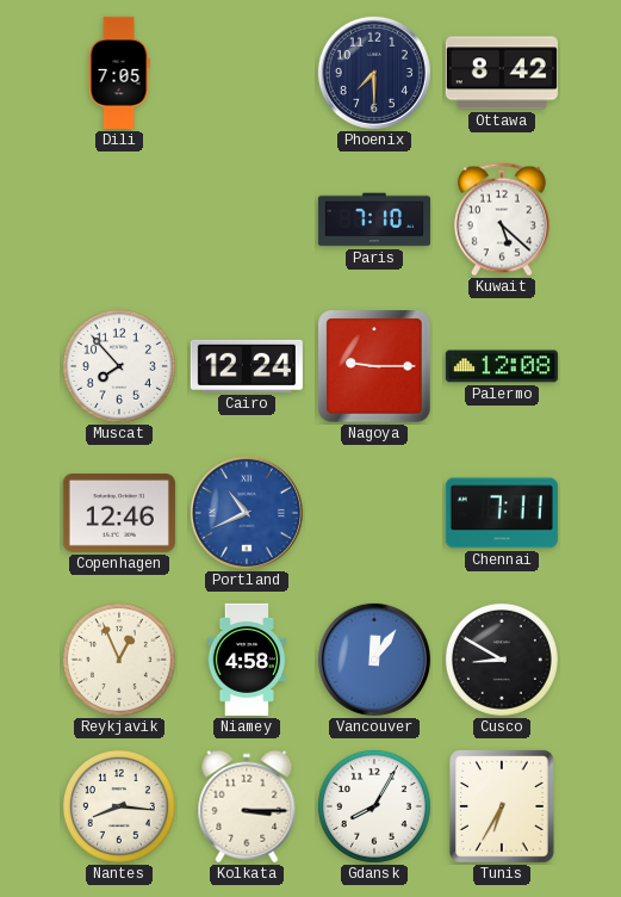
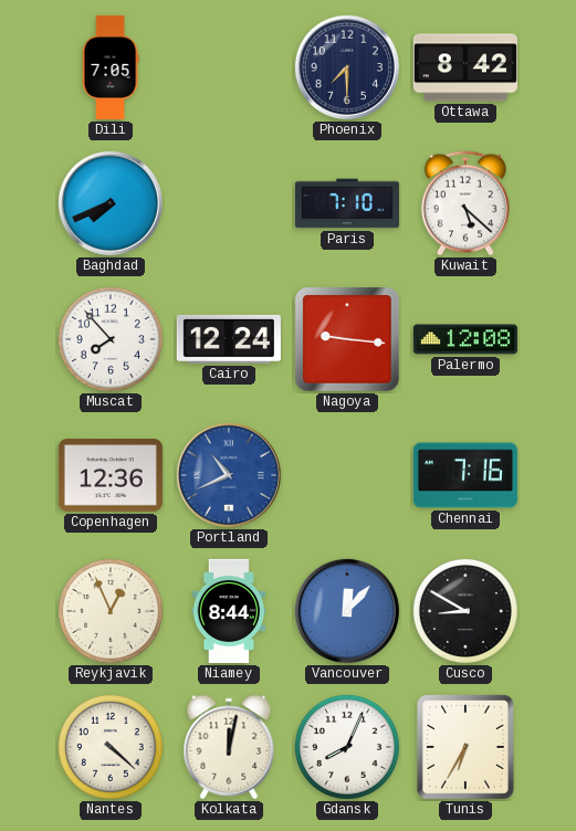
Baghdad: none -> 7:41 (111, 203)
Nagoya: 9:15 -> 9:16 (347, 339)
Copenhagen: 12:46 -> 12:36 (111, 476)
Chennai: 7:11 -> 7:16 (465, 475)
Niamey: 4:58 -> 8:44 (229, 611)
Vancouver: 12:06 -> 12:07 (347, 611)
Nantes: 8:16 -> 4:22 (111, 747)
Kolkata: 3:15 -> 12:02 (229, 747)
Gdansk: 8:05 -> 8:04 (347, 747)
